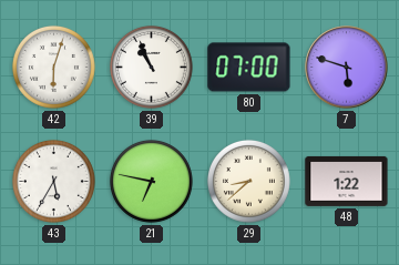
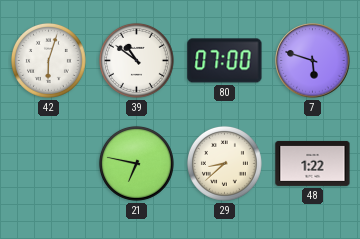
39: 10:56 -> 10:51 (136, 60)
43: 5:35 -> none (53, 181)
